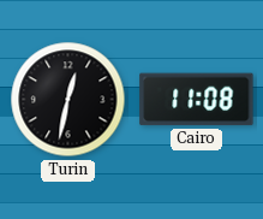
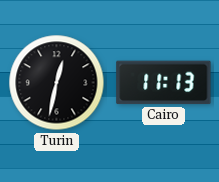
Cairo: 11:08 -> 11:13 (164, 83)
